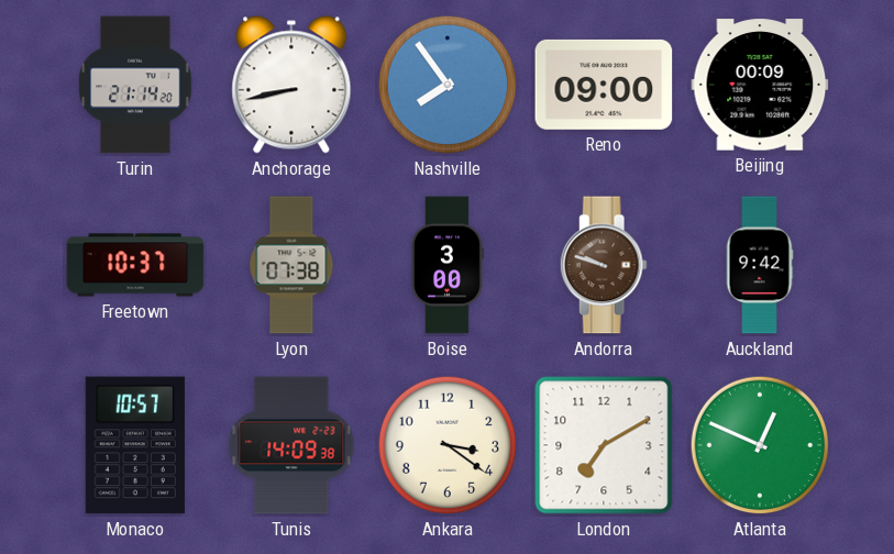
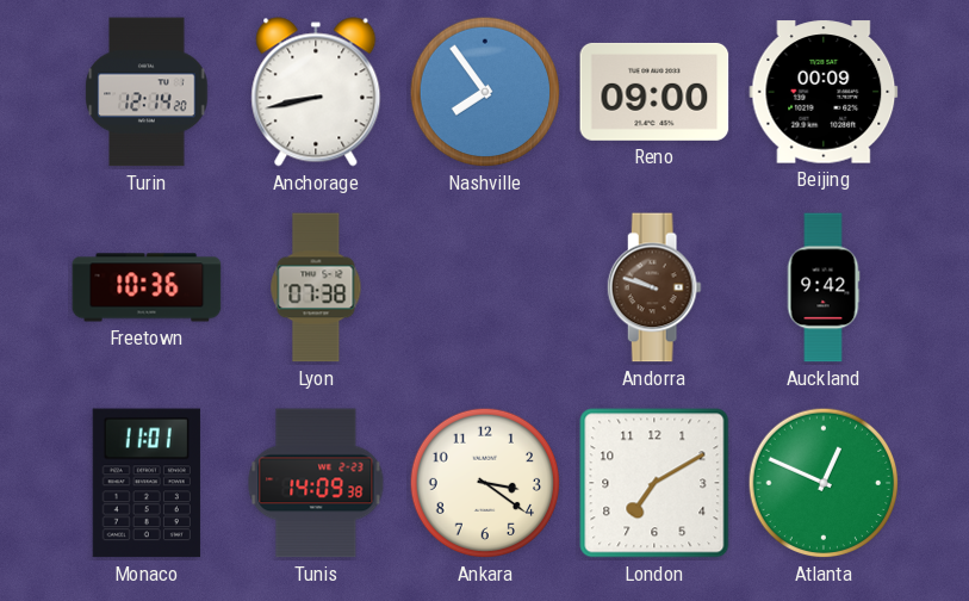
Turin: 21:14 -> 12:14 (147, 92)
Freetown: 10:37 -> 10:36 (147, 287)
Boise: 3:00 -> none (448, 265)
Monaco: 10:57 -> 11:01 (147, 483)
